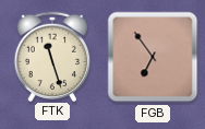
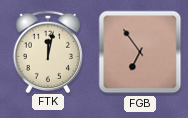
FTK: 11:27 -> 12:02 (47, 51)
